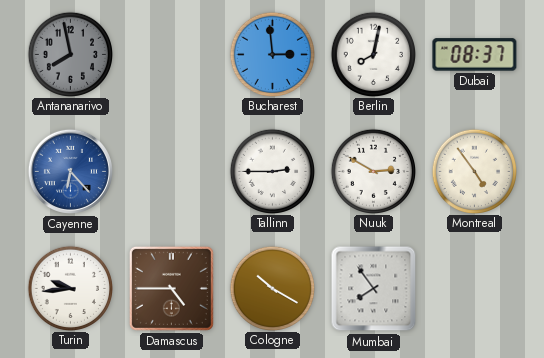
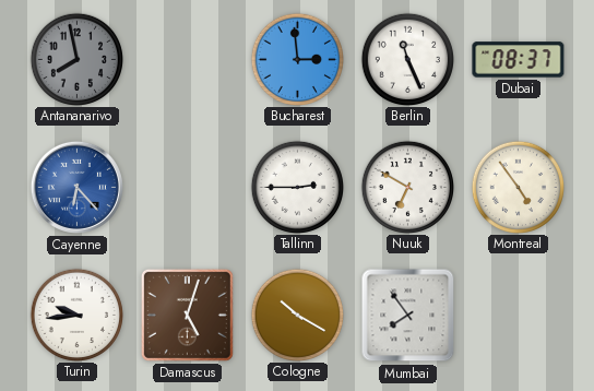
Berlin: 8:02 -> 11:26 (407, 59)
Nuuk: 2:50 -> 6:50 (407, 187)
Damascus: 4:45 -> 5:03 (187, 315)
